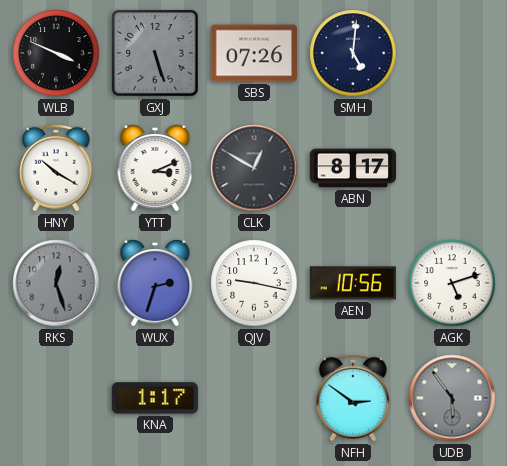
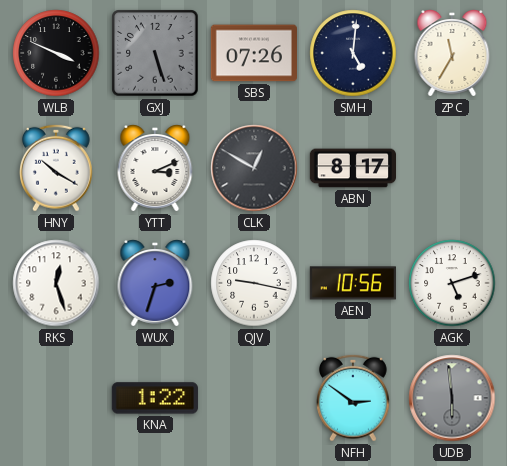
ZPC: none -> 11:35 (452, 53)
RKS dial: grey -> white (56, 283)
KNA: 1:17 -> 1:22 (155, 398)
UDB: 5:54 -> 5:59 (452, 398)
